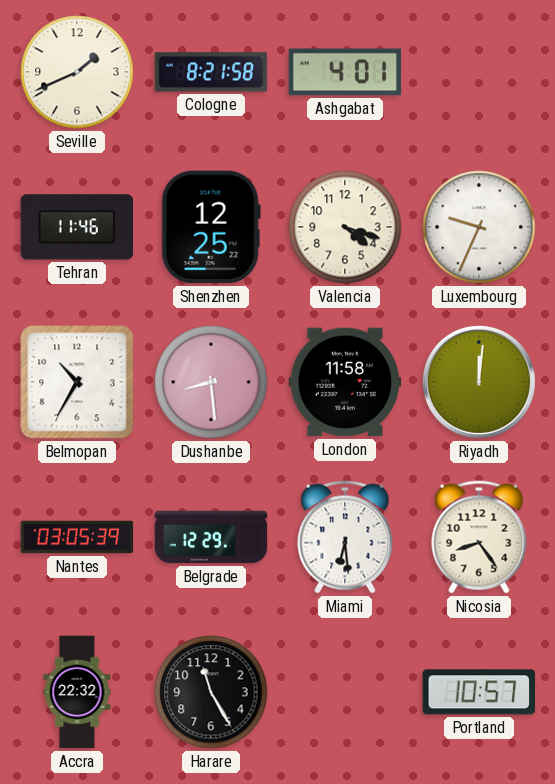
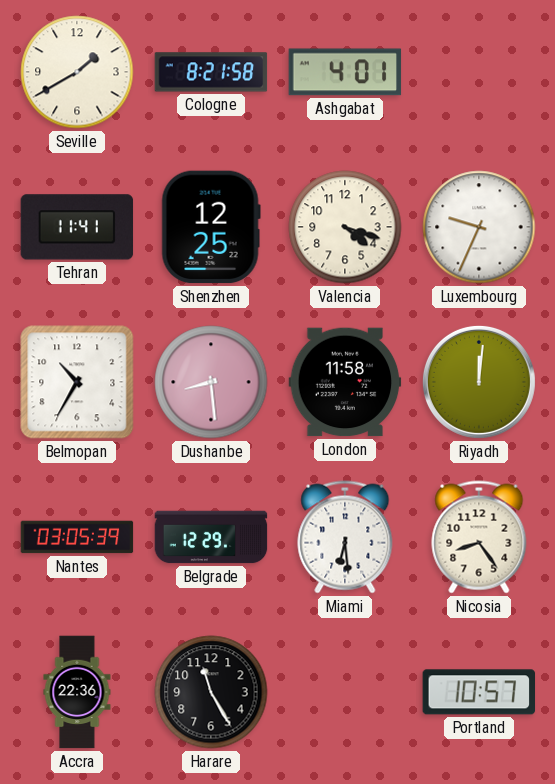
Seville: 1:41 -> 1:40 (77, 72)
Tehran: 11:46 -> 11:41 (77, 227)
Accra: 22:32 -> 22:36 (77, 692)
